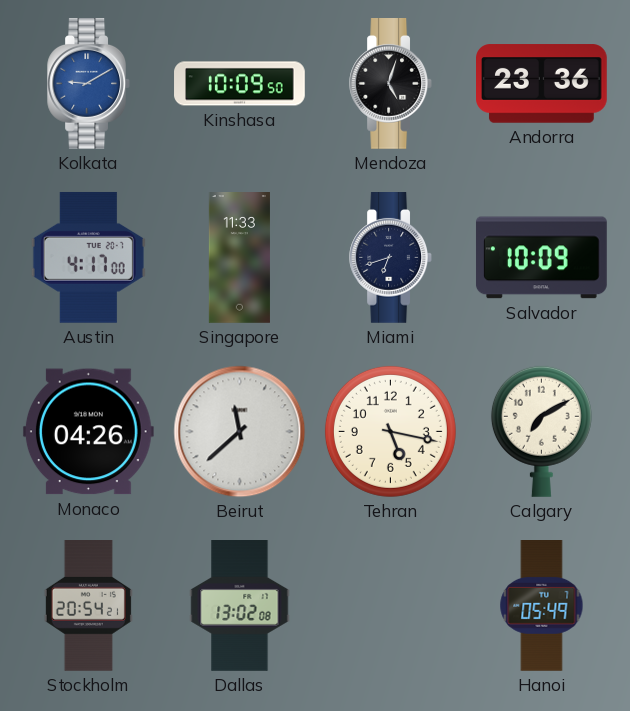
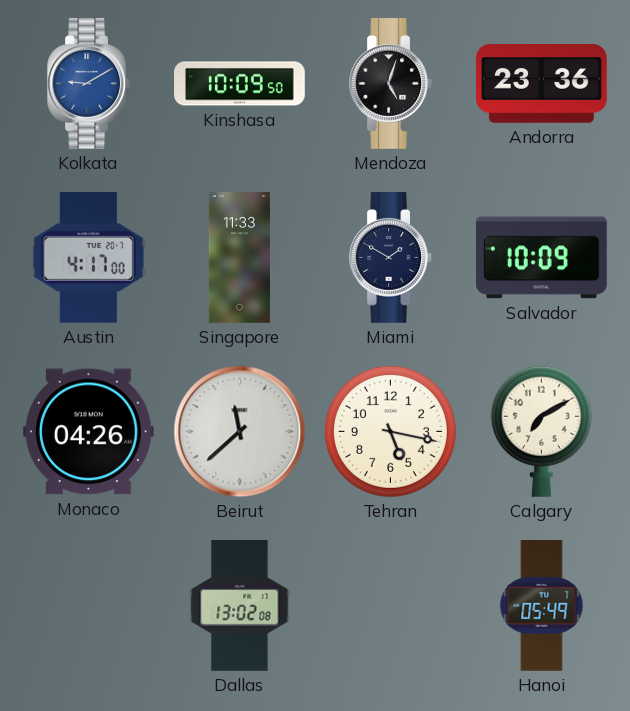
Miami: 6:42 -> 1:50 (390, 258)
Stockholm: 20:54 -> none (88, 606)
